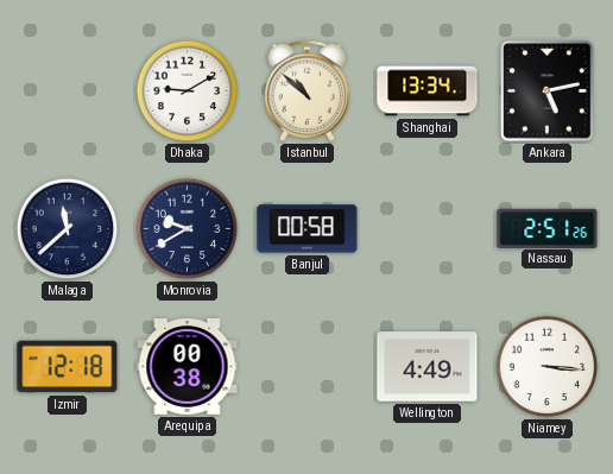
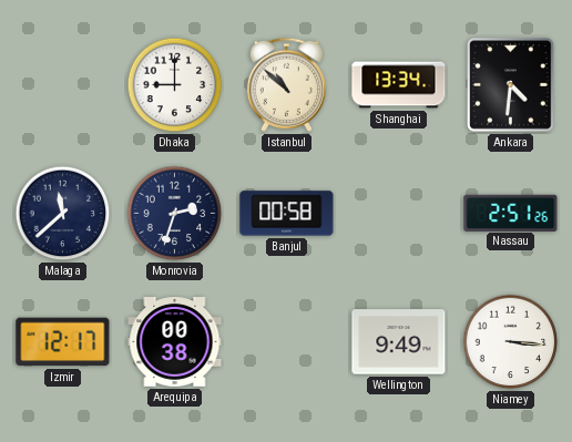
Dhaka: 9:10 -> 9:00 (175, 85)
Ankara: 5:13 -> 4:31 (511, 85)
Monrovia: 9:40 -> 2:33 (175, 214)
Izmir: 12:18 -> 12:17 (63, 342)
Wellington: 4:49 -> 9:49 (399, 342)
